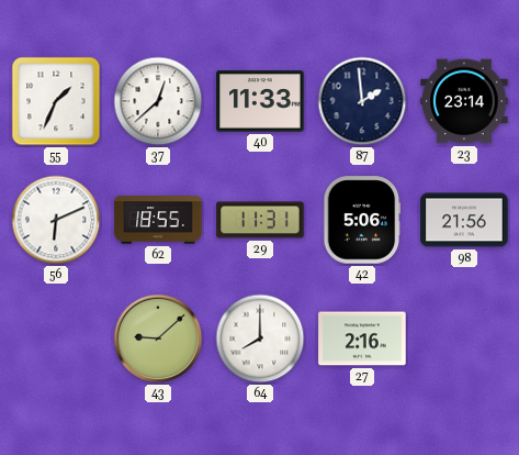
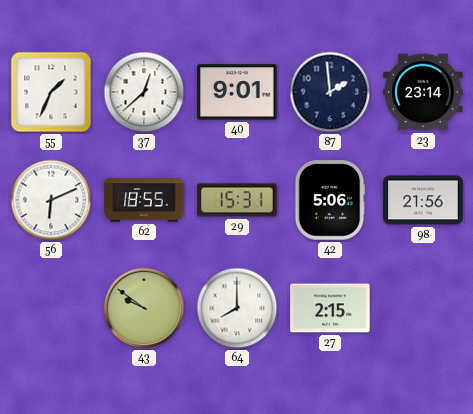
40: 11:33 -> 9:01 (237, 92)
29: 11:31 -> 15:31 (237, 200)
43: 9:08 -> 9:51 (144, 308)
27: 2:16 -> 2:15 (330, 308)
